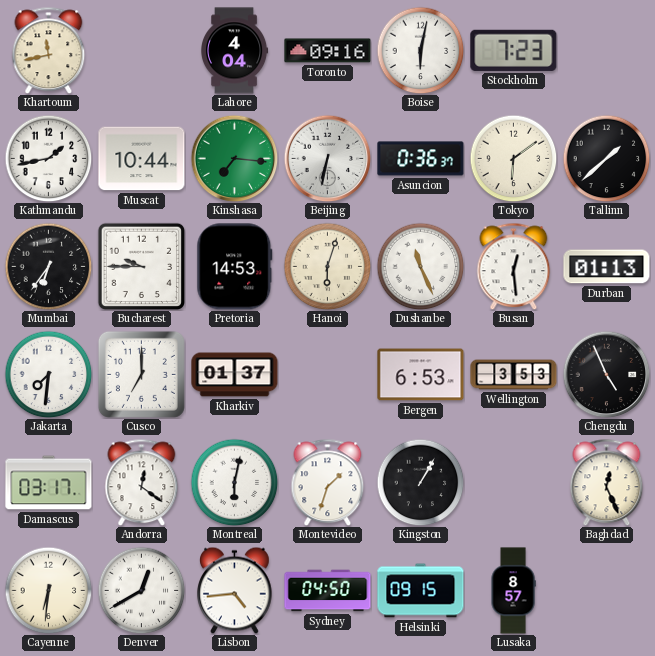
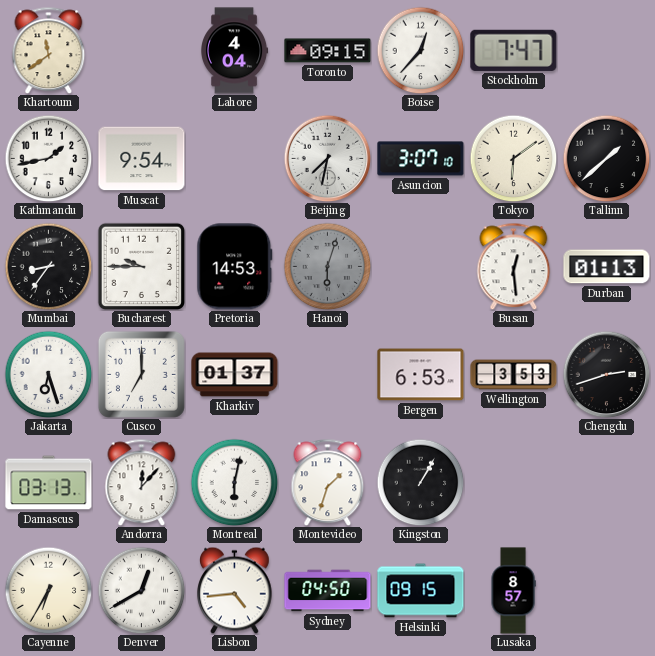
Khartoum: 11:43 -> 11:39 (49, 50)
Toronto: 09:16 -> 09:15 (328, 51)
Boise: 6:02 -> 12:37 (420, 50)
Stockholm: 7:23 -> 7:47 (514, 50)
Muscat: 10:44 -> 9:54 (142, 159)
Kinshasa: 7:16 -> none (234, 158)
Beijing: 6:32 -> 7:32 (327, 158)
Asuncion: 0:36 -> 3:07 (421, 159)
Mumbai: 6:36 -> 8:36 (48, 266)
Hanoi dial: cream -> grey (327, 266)
Dushanbe: 11:26 -> none (420, 266)
Jakarta: 7:31 -> 6:27 (48, 374)
Chengdu: 4:56 -> 2:42 (606, 374)
Damascus: 03:17 -> 03:13 (49, 483)
Andorra: 12:21 -> 12:07 (142, 482)
Baghdad: 12:26 -> none (607, 482)
Cayenne: 6:31 -> 6:35 (48, 590)
